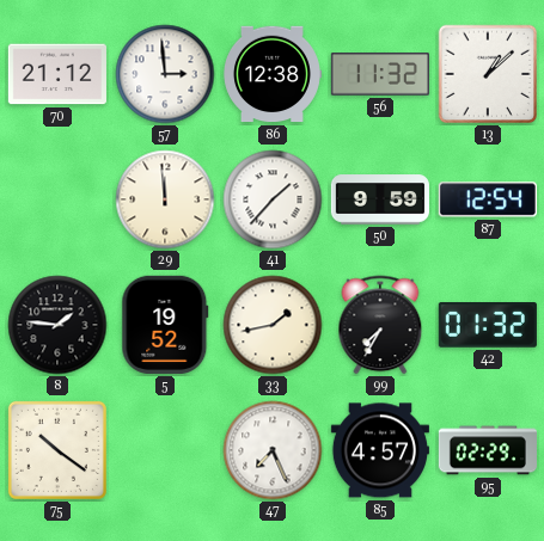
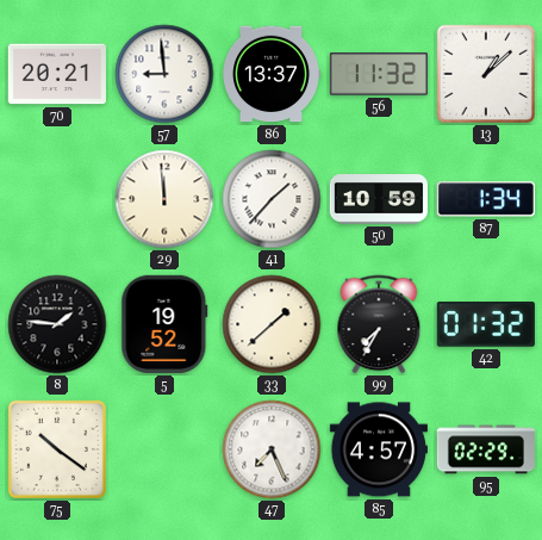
70: 21:12 -> 20:21 (57, 74)
57: 2:59 -> 8:59 (164, 74)
86: 12:38 -> 13:37 (272, 74)
50: 9:59 -> 10:59 (379, 199)
87: 12:54 -> 1:34 (486, 199)
33: 1:43 -> 1:38 (272, 324)
